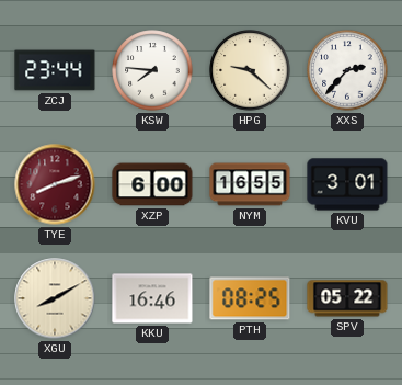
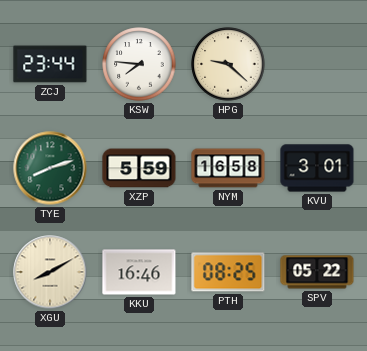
XXS: 2:37 -> none (347, 70)
TYE dial: burgundy -> green (50, 168)
XZP: 6:00 -> 5:59 (139, 168)
NYM: 16:55 -> 16:58 (228, 168)
